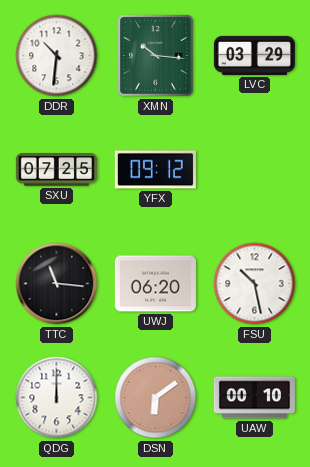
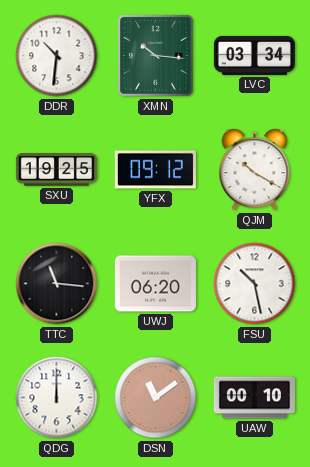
LVC: 03:29 -> 03:34 (254, 55)
SXU: 07:25 -> 19:25 (56, 170)
QJM: none -> 10:20 (255, 170)
DSN: 6:09 -> 11:09 (156, 398)
